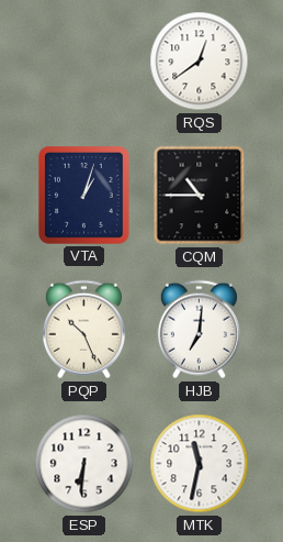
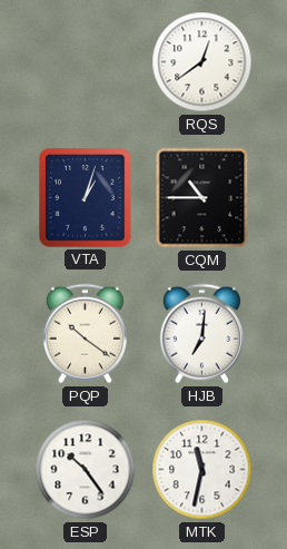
PQP: 10:26 -> 10:21 (85, 334)
ESP: 6:31 -> 10:24 (86, 470)
